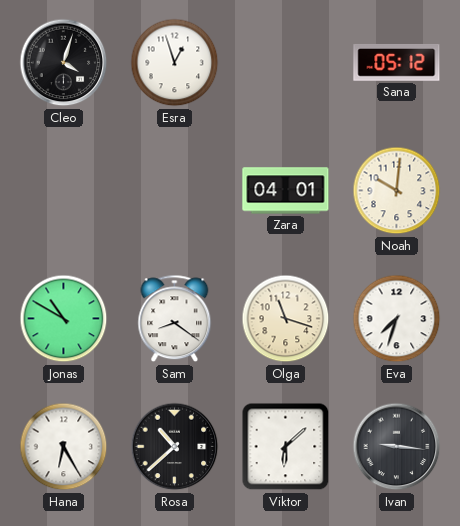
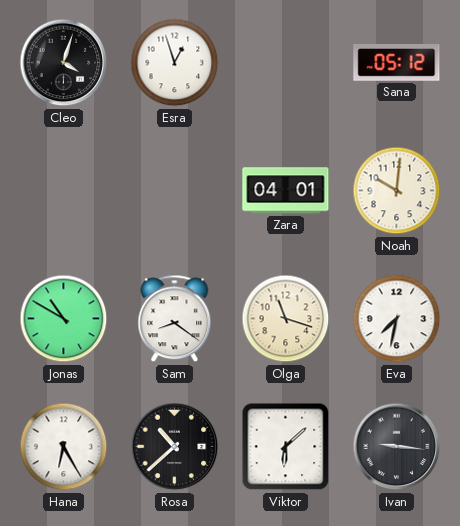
Eva: 7:33 -> 7:32 (397, 319)
